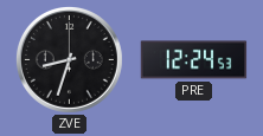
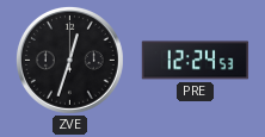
ZVE: 8:33 -> 12:33 (70, 61)
